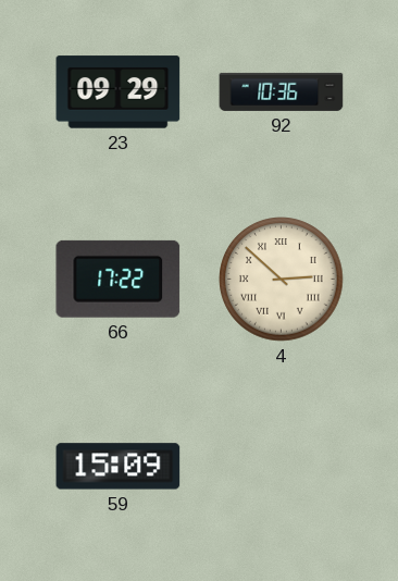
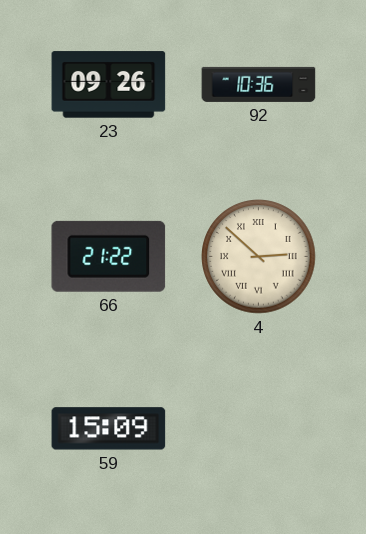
23: 09:29 -> 09:26 (109, 85)
66: 17:22 -> 21:22 (109, 256)
